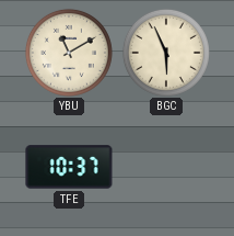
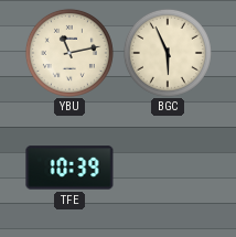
YBU: 11:10 -> 11:13 (69, 53)
TFE: 10:37 -> 10:39 (69, 168)
